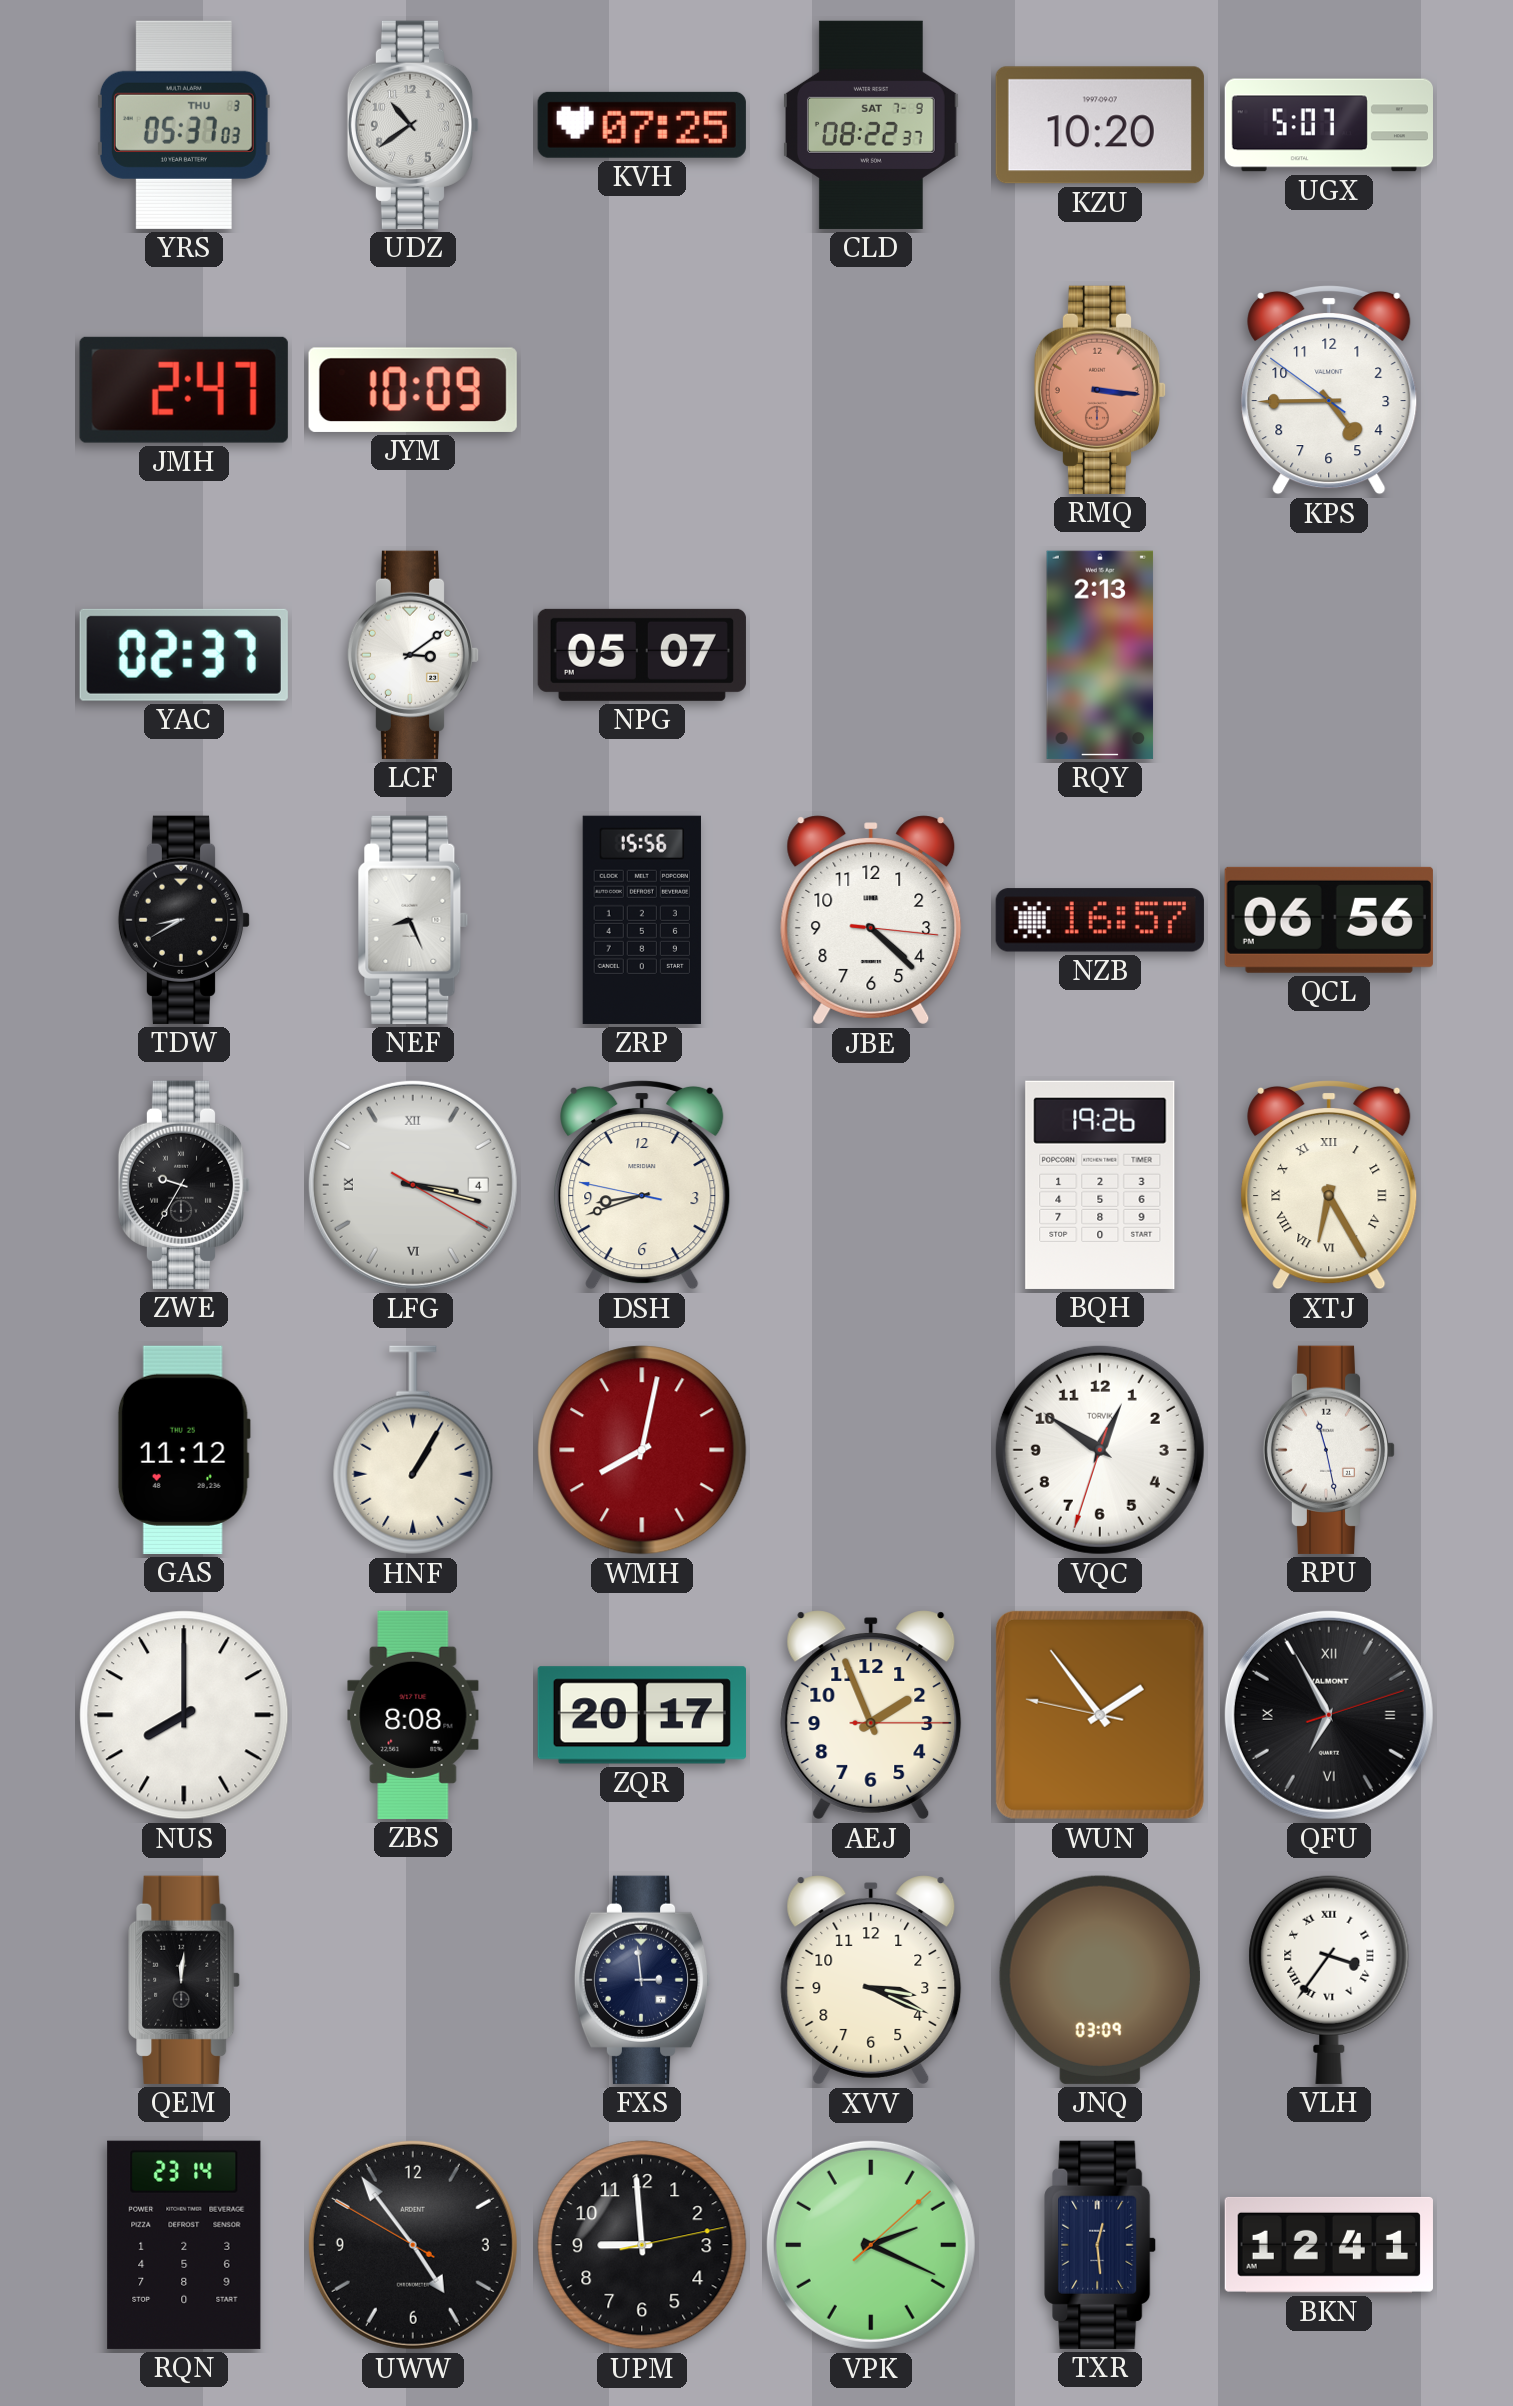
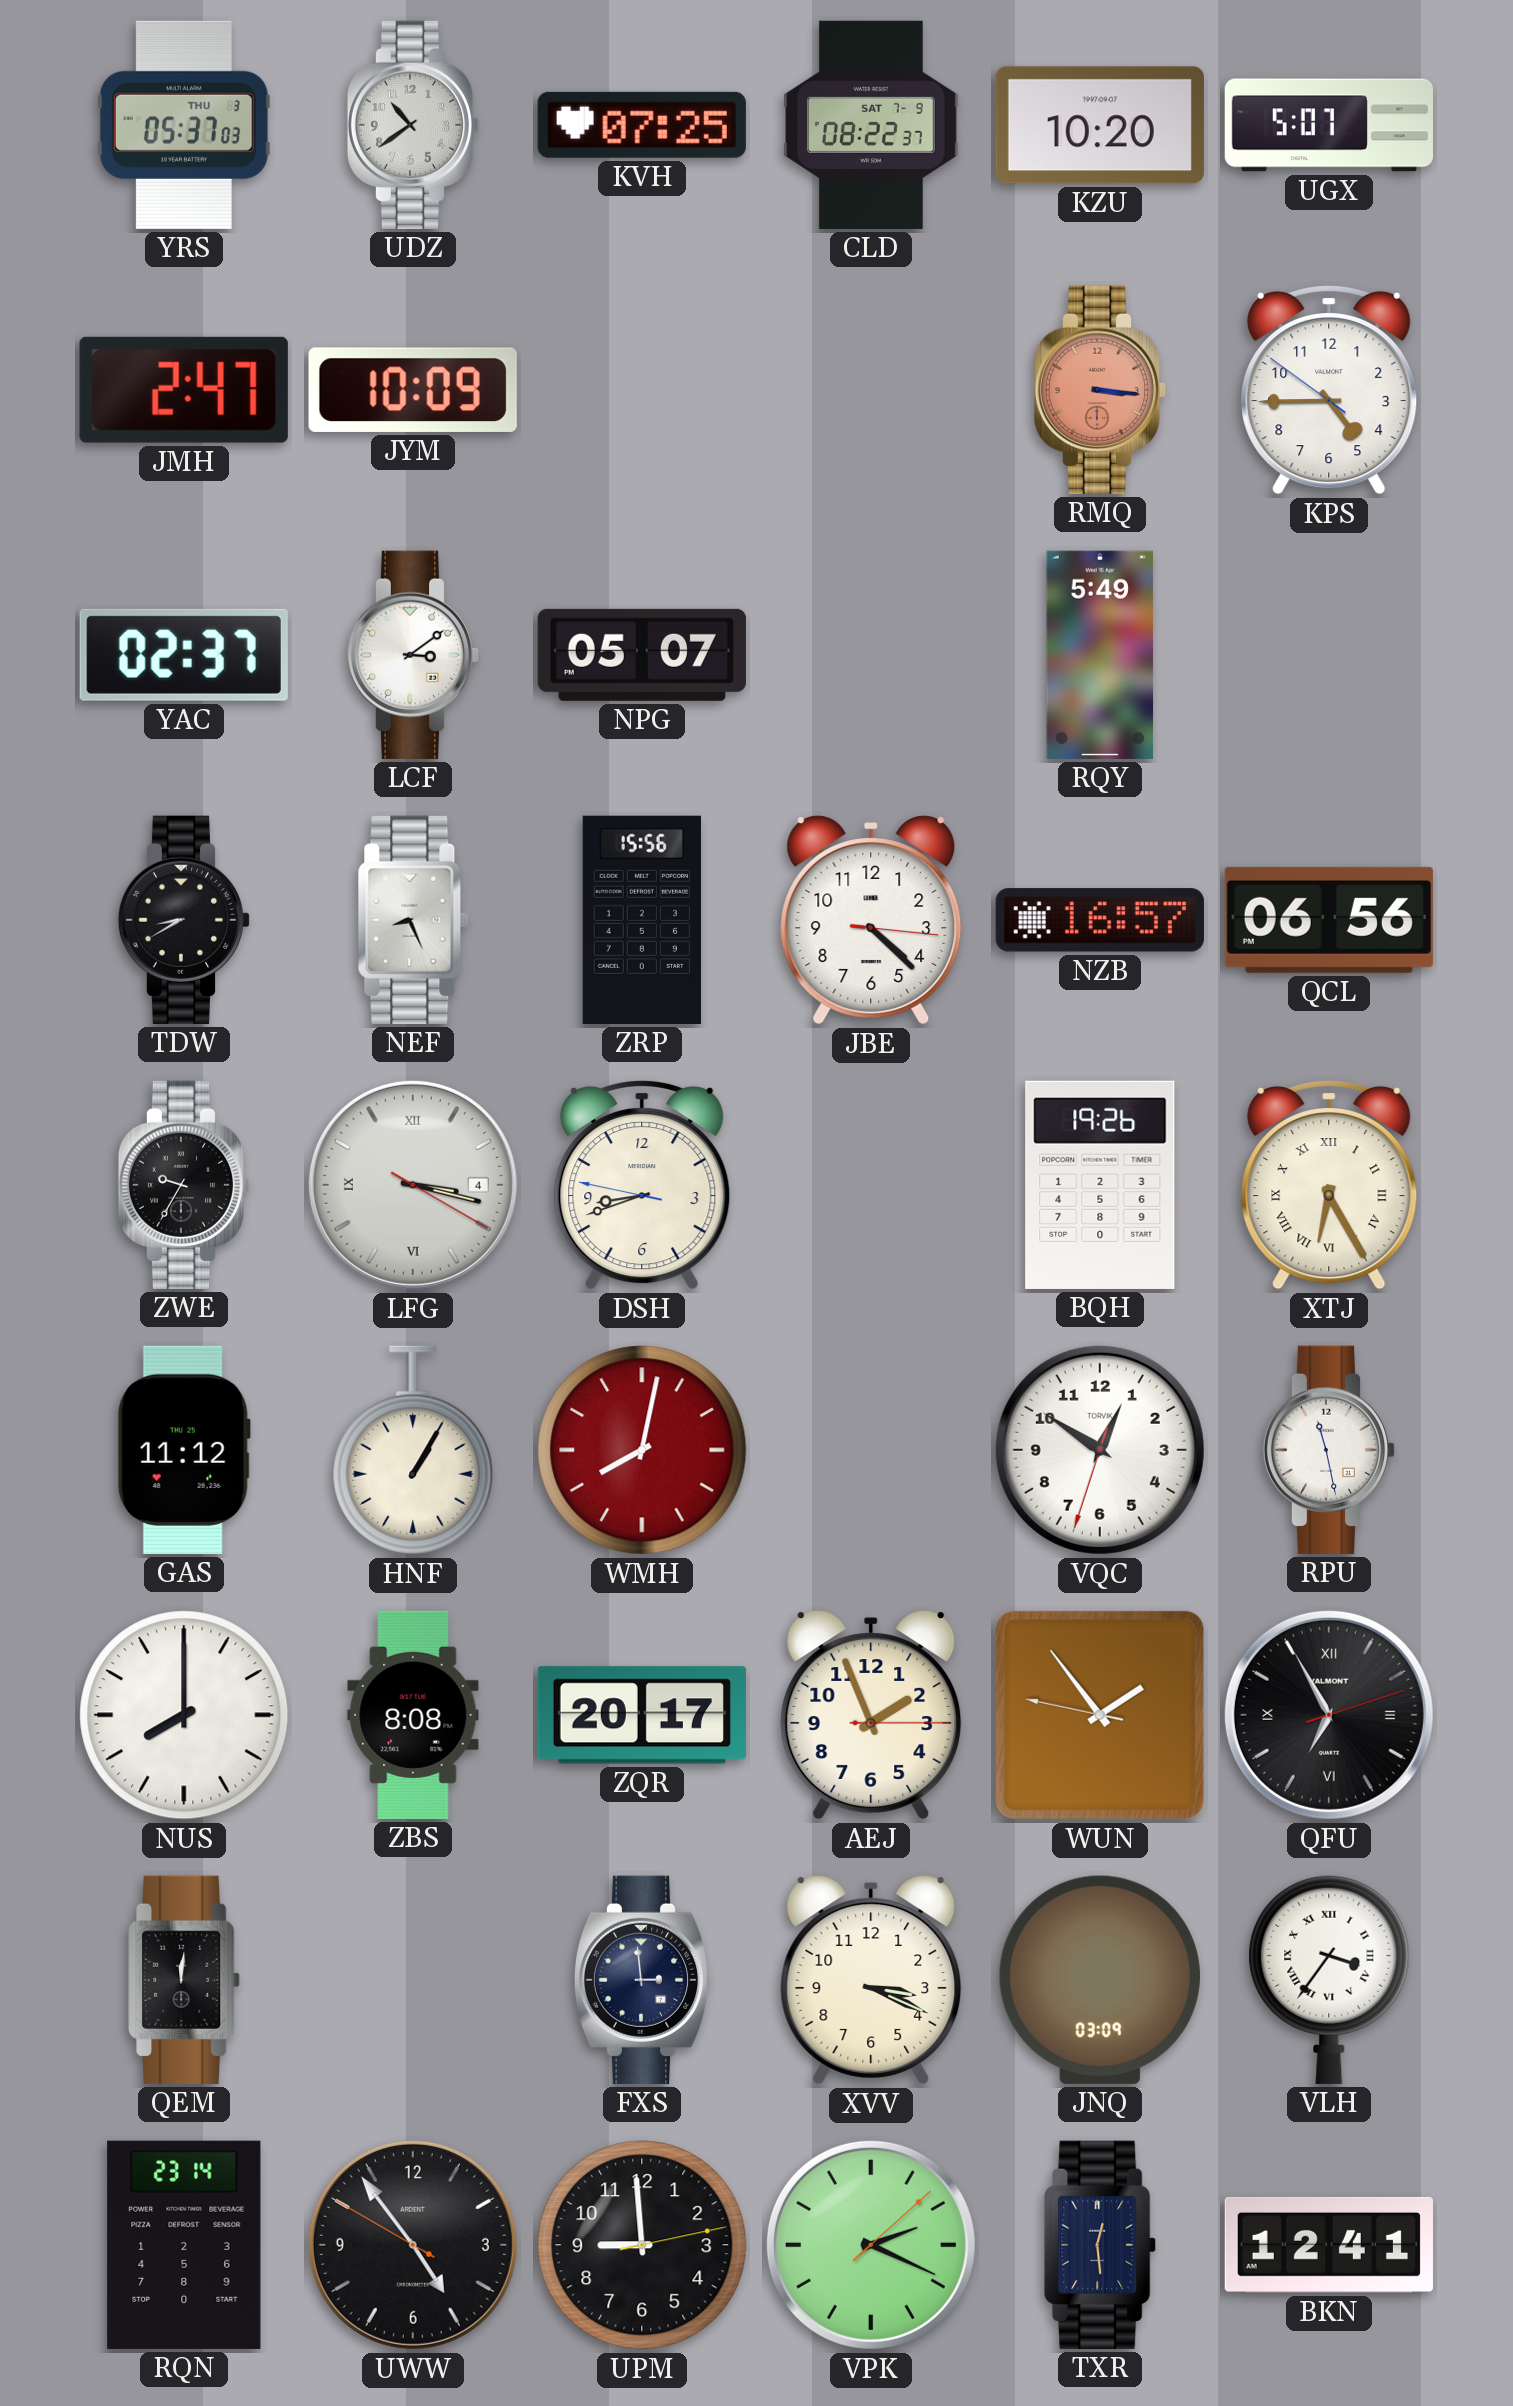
RQY: 2:13 -> 5:49 (1100, 655)
